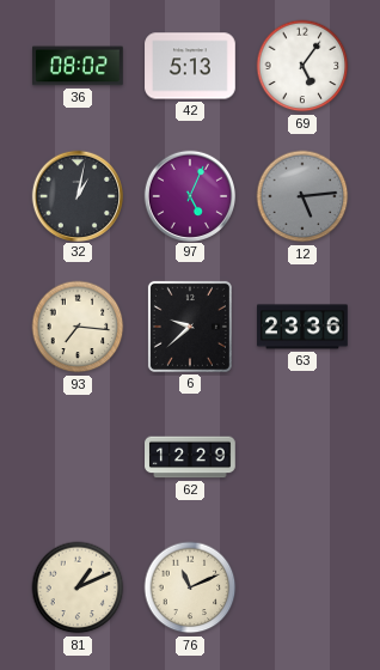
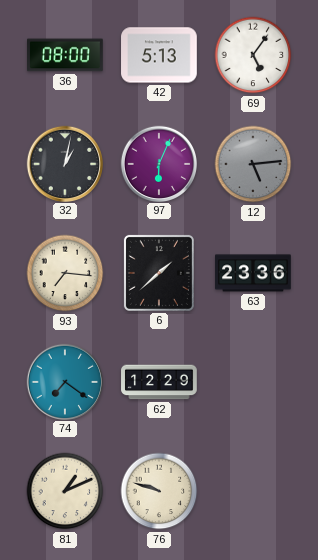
36: 08:02 -> 08:00 (66, 55)
97: 5:04 -> 6:04 (158, 163)
6: 9:38 -> 1:38 (159, 273)
74: none -> 7:21 (64, 381)
76: 11:11 -> 9:48 (159, 491)
